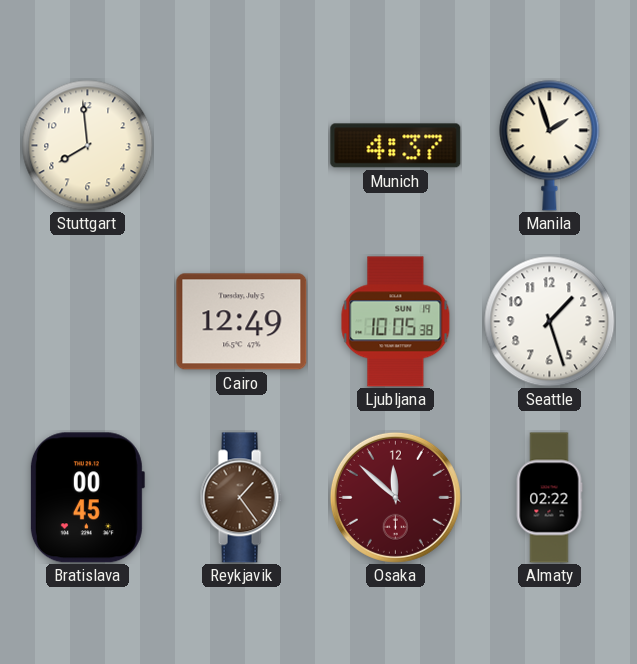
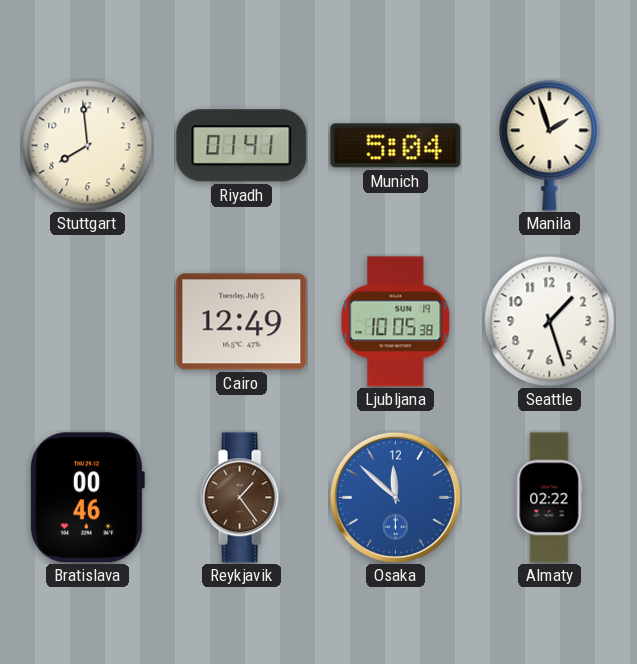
Riyadh: none -> 01:41 (242, 146)
Munich: 4:37 -> 5:04 (396, 146)
Bratislava: 00:45 -> 00:46 (87, 498)
Osaka dial: burgundy -> blue (395, 497)
